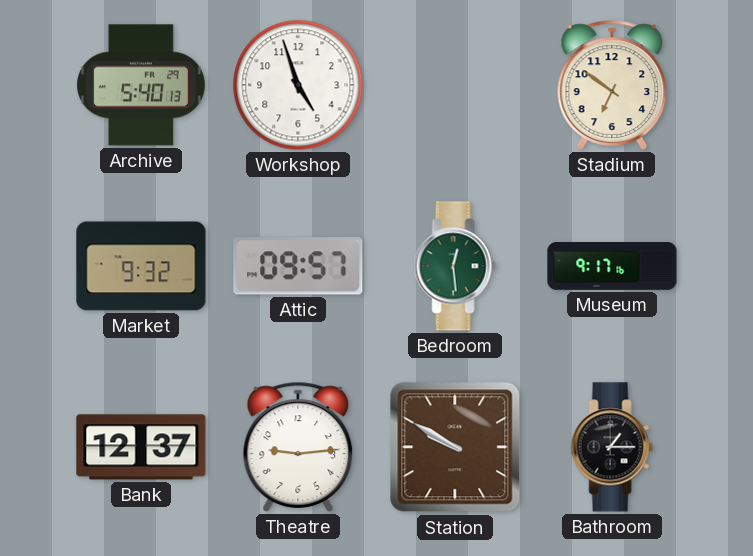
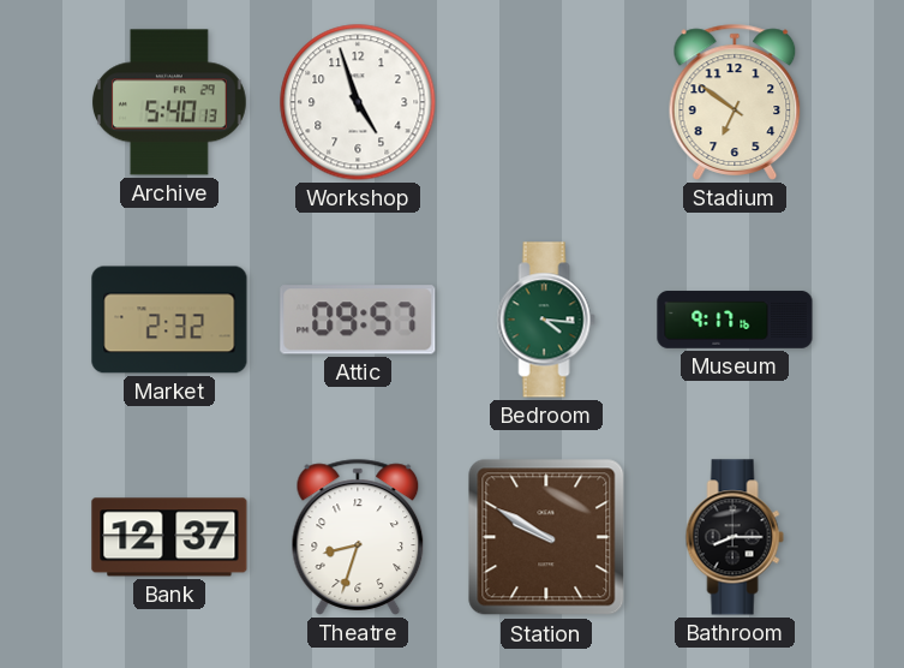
Market: 9:32 -> 2:32 (169, 320)
Bedroom: 12:29 -> 4:16 (546, 320)
Theatre: 9:14 -> 8:33 (358, 537)
Bathroom: 1:15 -> 8:15 (735, 537)
